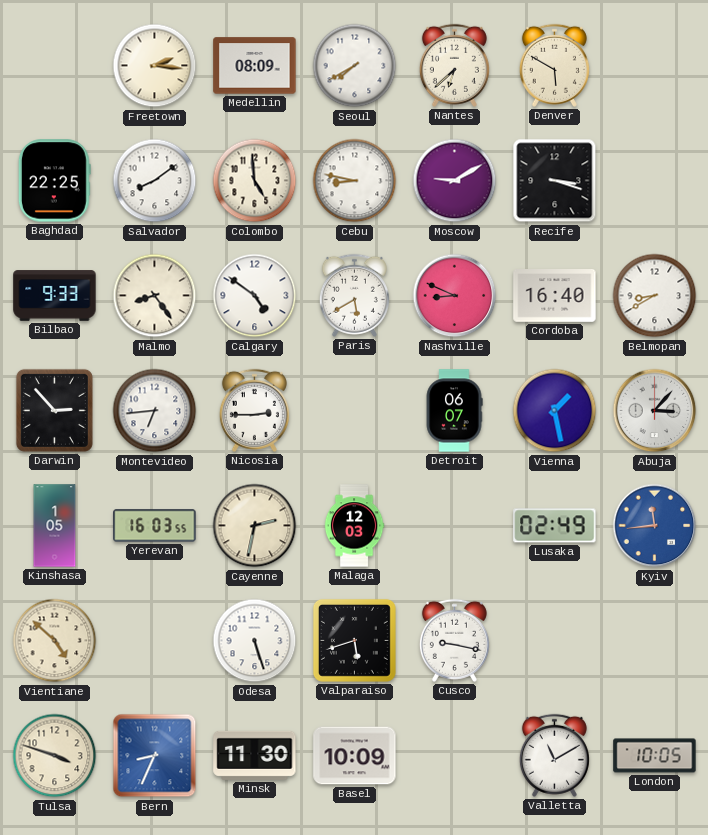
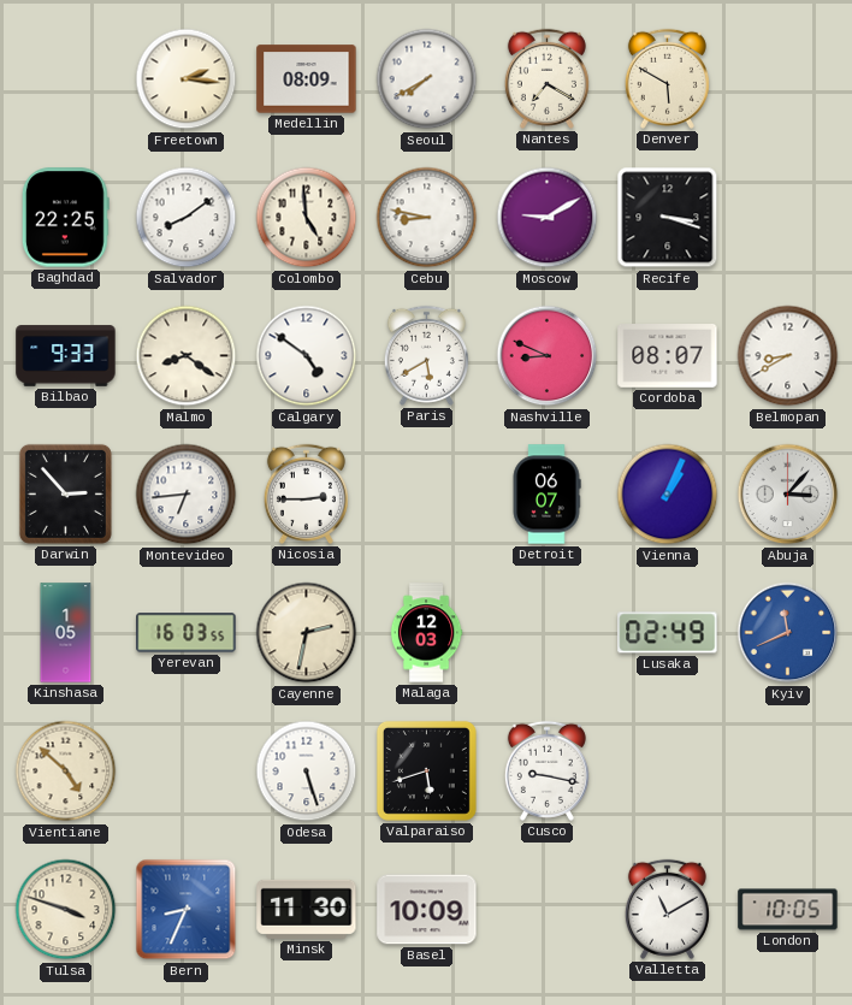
Nantes: 6:38 -> 7:20 (546, 78)
Malmo: 8:24 -> 8:21 (187, 356)
Cordoba: 16:40 -> 08:07 (668, 356)
Vienna: 1:28 -> 1:04 (668, 495)
Kyiv: 11:44 -> 11:41 (788, 633)
